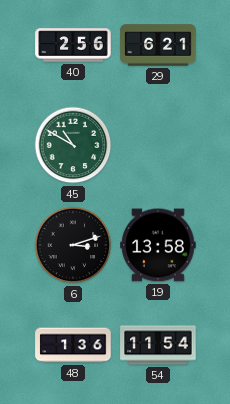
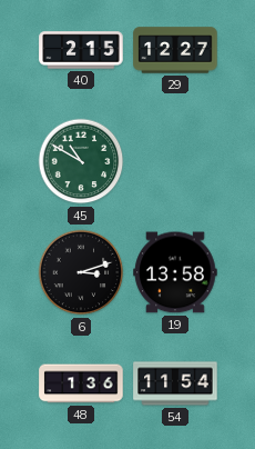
40: 2:56 -> 2:15 (81, 50)
29: 6:21 -> 12:27 (175, 50)
